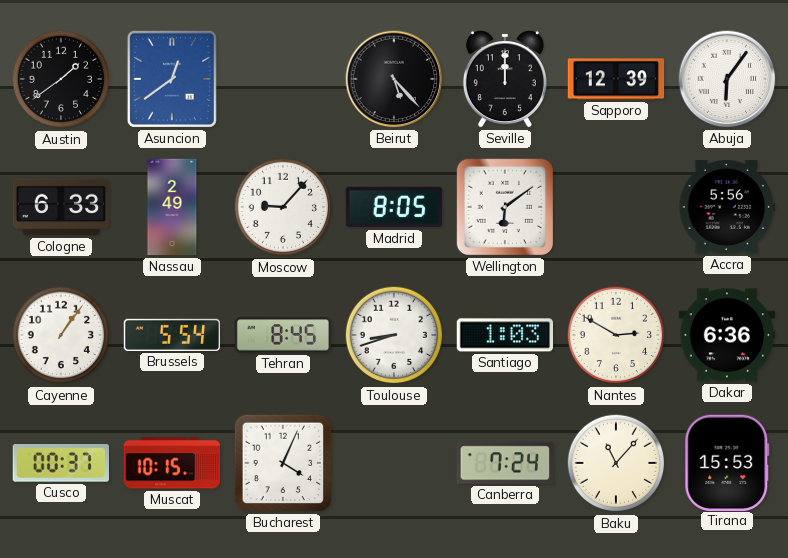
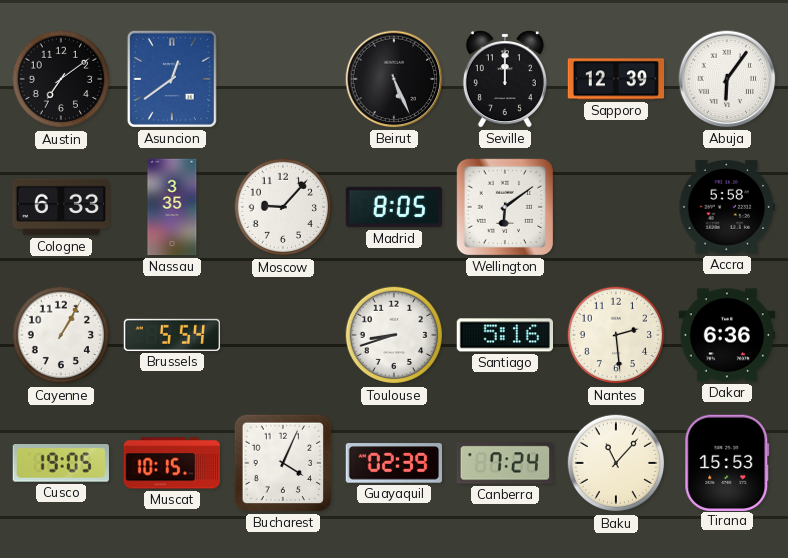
Austin: 1:39 -> 7:09 (61, 79)
Beirut: 5:23 -> 5:26 (394, 79)
Nassau: 2:49 -> 3:35 (172, 207)
Accra: 5:56 -> 5:58 (727, 207)
Cayenne: 1:06 -> 1:05 (61, 335)
Tehran: 8:45 -> none (283, 335)
Santiago: 1:03 -> 5:16 (504, 335)
Nantes: 2:50 -> 2:29 (616, 335)
Cusco: 00:37 -> 19:05 (61, 464)
Guayaquil: none -> 02:39 (393, 463)
